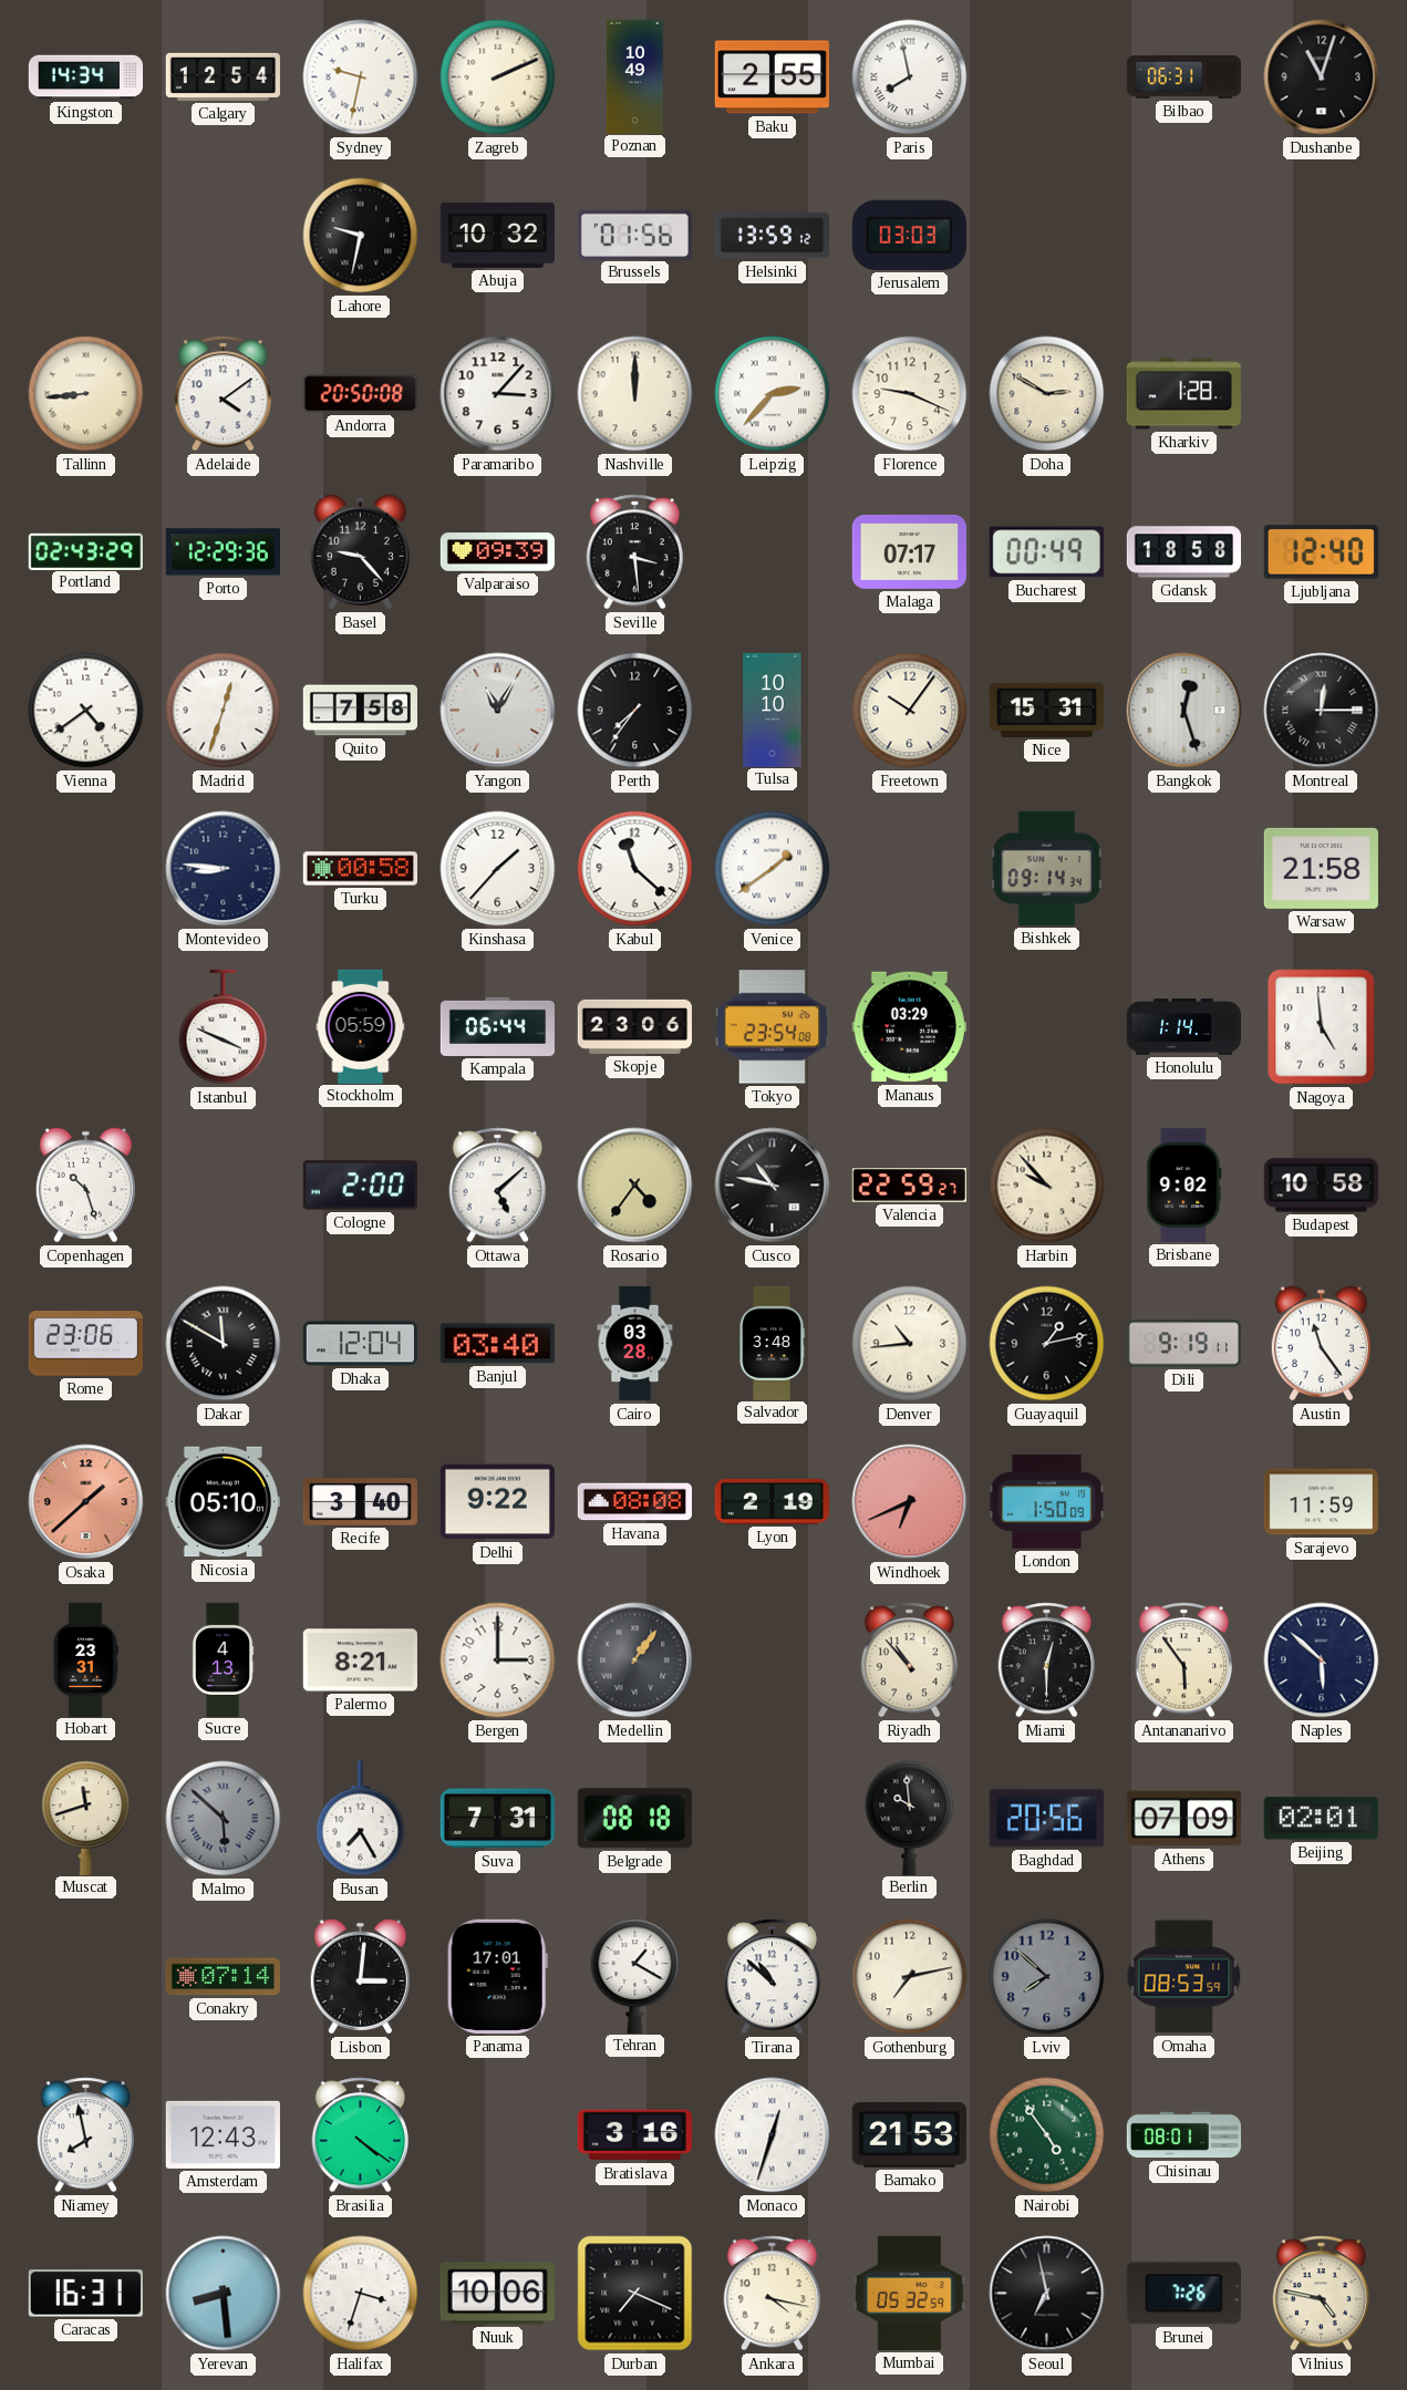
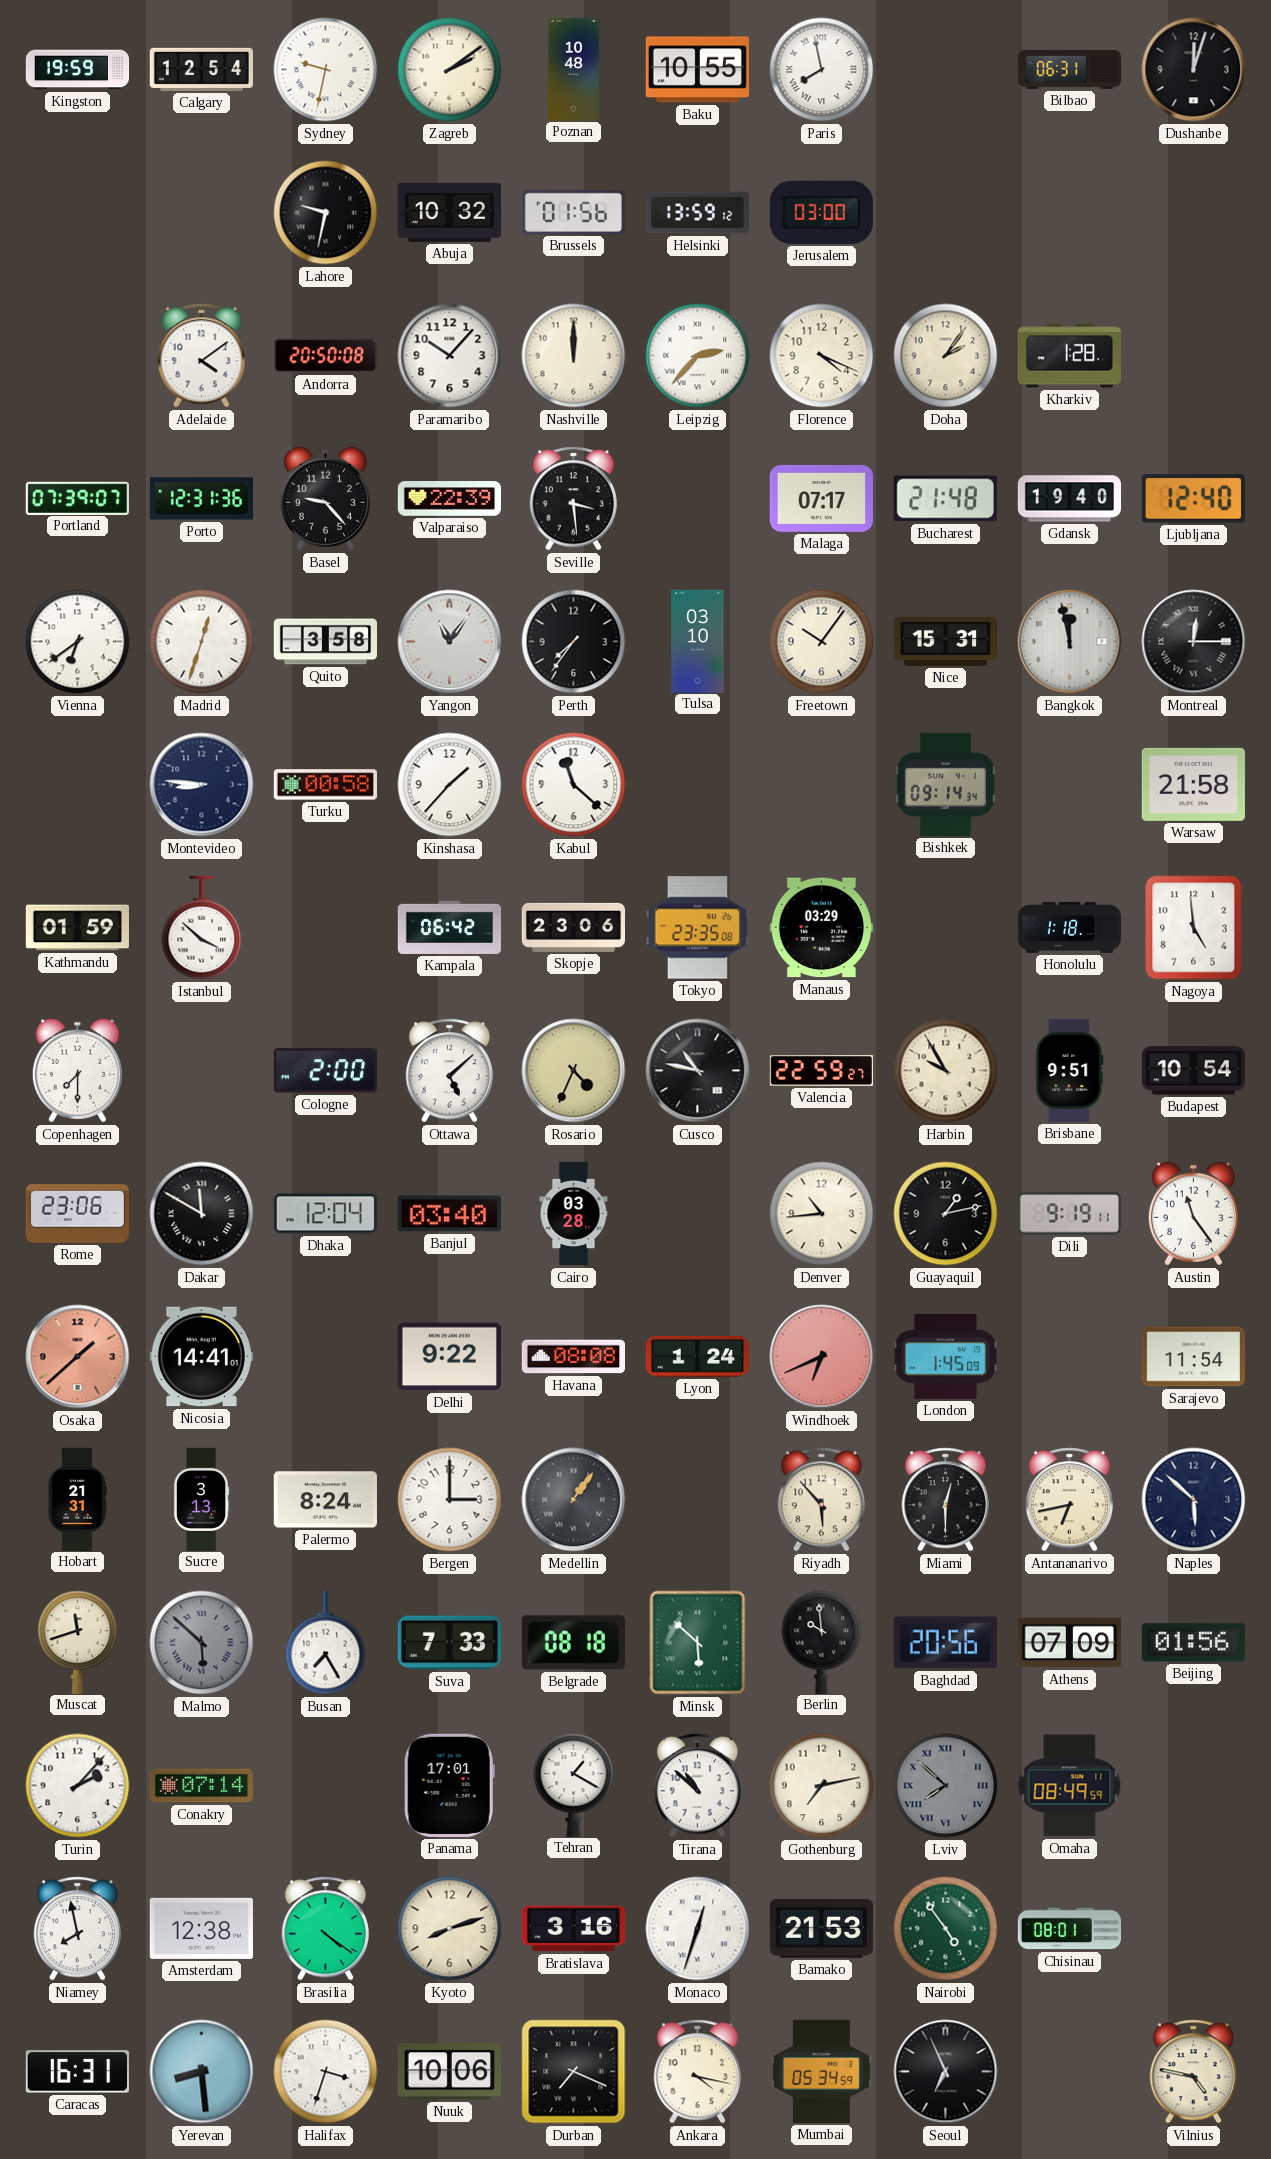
Kingston: 14:34 -> 19:59 (78, 70)
Zagreb: 2:11 -> 2:09 (450, 70)
Poznan: 10:49 -> 10:48 (573, 69)
Baku: 2:55 -> 10:55 (697, 70)
Dushanbe: 11:03 -> 12:03 (1194, 70)
Jerusalem: 03:03 -> 03:00 (821, 212)
Tallinn: 8:44 -> none (86, 394)
Paramaribo: 3:07 -> 10:07 (450, 356)
Florence: 9:19 -> 4:19 (822, 356)
Doha: 2:50 -> 2:06 (946, 356)
Portland: 02:43 -> 07:39 (77, 498)
Porto: 12:29 -> 12:31 (201, 499)
Valparaiso: 09:39 -> 22:39 (449, 499)
Bucharest: 00:49 -> 21:48 (945, 499)
Gdansk: 18:58 -> 19:40 (1069, 499)
Vienna: 4:39 -> 6:39 (78, 642)
Quito: 7:58 -> 3:58 (325, 642)
Yangon: 11:05 -> 11:06 (450, 642)
Tulsa: 10:10 -> 03:10 (698, 641)
Bangkok: 12:27 -> 11:58 (1070, 642)
Venice: 1:39 -> none (773, 869)
Kathmandu: none -> 01:59 (77, 928)
Istanbul: 3:49 -> 3:52 (202, 928)
Stockholm: 05:59 -> none (361, 1026)
Kampala: 06:44 -> 06:42 (449, 927)
Tokyo: 23:54 -> 23:35 (697, 928)
Honolulu: 1:14 -> 1:18 (1069, 928)
Copenhagen: 10:27 -> 7:30 (77, 1071)
Rosario: 4:36 -> 4:34 (574, 1071)
Harbin: 9:53 -> 9:55 (946, 1071)
Brisbane: 9:02 -> 9:51 (1070, 1070)
Budapest: 10:58 -> 10:54 (1193, 1071)
Salvador: 3:48 -> none (772, 1343)
Nicosia: 05:10 -> 14:41 (201, 1357)
Recife: 3:40 -> none (360, 1502)
Lyon: 2:19 -> 1:24 (697, 1356)
London: 1:50 -> 1:45 (946, 1357)
Sarajevo: 11:59 -> 11:54 (1193, 1357)
Hobart: 23:31 -> 21:31 (77, 1499)
Sucre: 4:13 -> 3:13 (201, 1499)
Palermo: 8:21 -> 8:24 (325, 1500)
Riyadh: 10:53 -> 5:53 (822, 1500)
Antananarivo: 5:54 -> 6:43 (1070, 1500)
Suva: 7:31 -> 7:33 (449, 1643)
Minsk: none -> 5:52 (698, 1643)
Beijing: 02:01 -> 01:56 (1193, 1643)
Turin: none -> 2:07 (78, 1786)
Lisbon: 3:01 -> none (360, 1977)
Lviv numerals: Arabic -> Roman (946, 1786)
Omaha: 08:53 -> 08:49 (1070, 1786)
Amsterdam: 12:43 -> 12:38 (201, 1928)
Kyoto: none -> 8:12 (450, 1929)
Mumbai: 05:32 -> 05:34 (822, 2071)
Seoul: 6:58 -> 6:56 (946, 2072)
Brunei: 7:26 -> none (1183, 2294)
